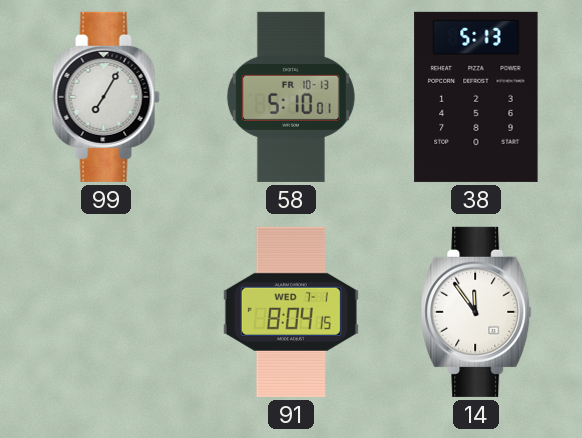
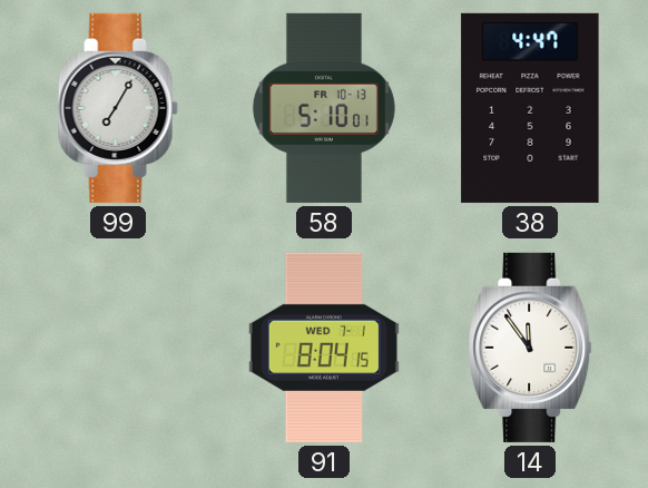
38: 5:13 -> 4:47 (530, 108)
